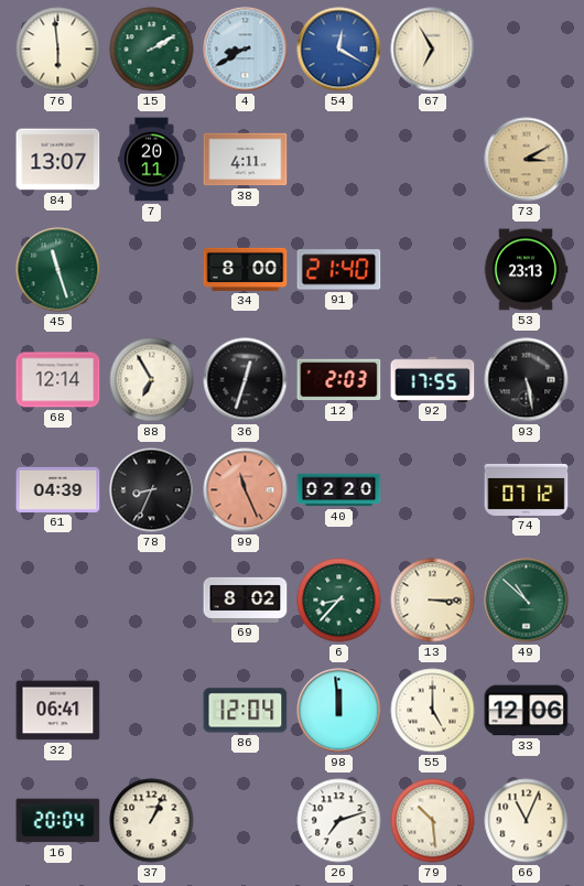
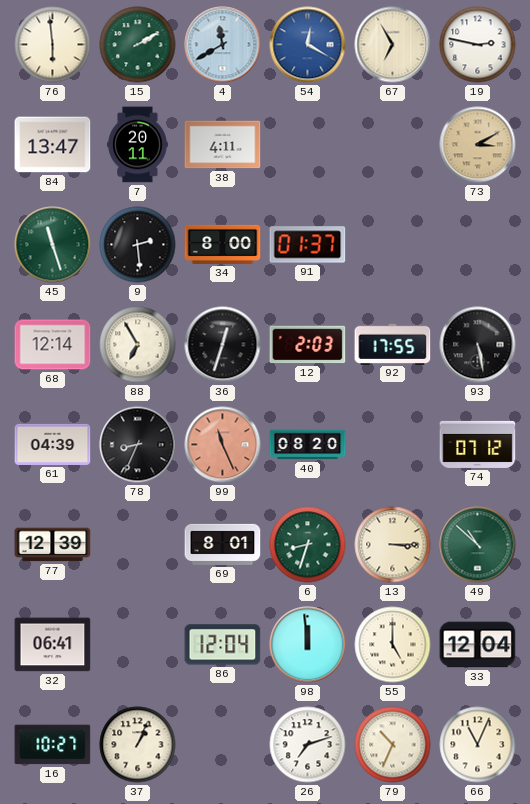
4: 8:40 -> 11:40 (223, 45)
19: none -> 2:47 (478, 45)
84: 13:07 -> 13:47 (53, 145)
9: none -> 2:29 (138, 245)
91: 21:40 -> 01:37 (308, 245)
53: 23:13 -> none (526, 270)
40: 02:20 -> 08:20 (308, 445)
77: none -> 12:39 (53, 545)
69: 8:02 -> 8:01 (223, 544)
6: 8:37 -> 8:33 (308, 545)
33: 12:06 -> 12:04 (478, 645)
16: 20:04 -> 10:27 (53, 745)
79: 10:29 -> 10:34 (393, 745)
